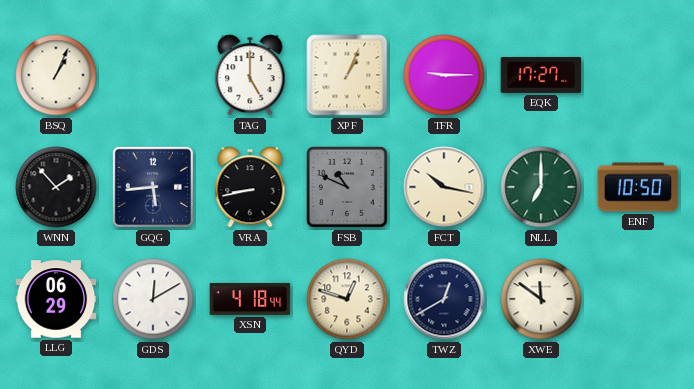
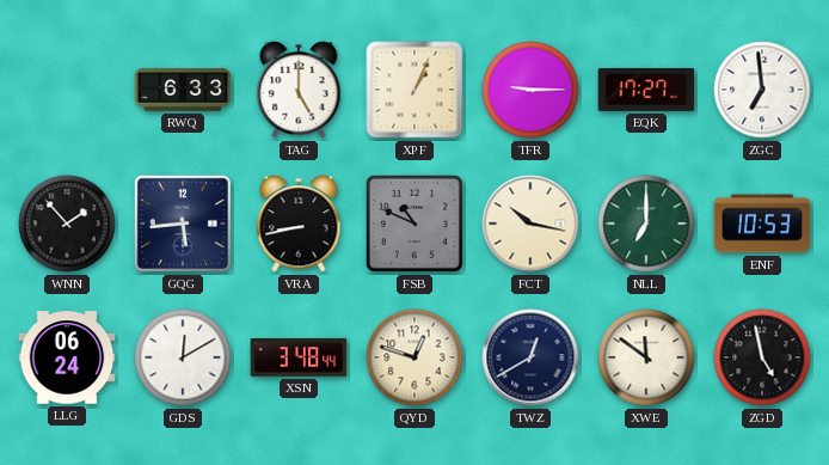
BSQ: 1:04 -> none (56, 75)
RWQ: none -> 6:33 (183, 90)
ZGC: none -> 6:59 (762, 90)
ENF: 10:50 -> 10:53 (762, 224)
LLG: 06:29 -> 06:24 (67, 357)
XSN: 4:18 -> 3:48 (299, 357)
ZGD: none -> 4:58 (762, 357)
